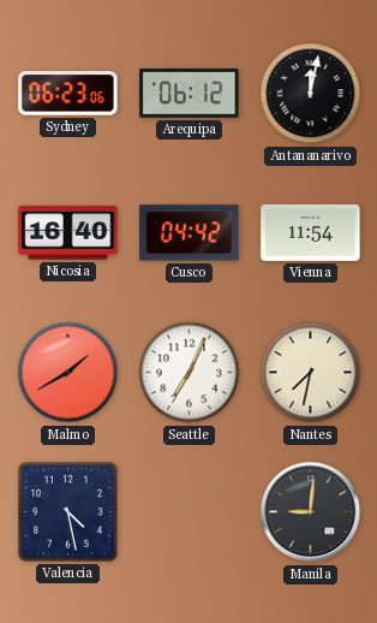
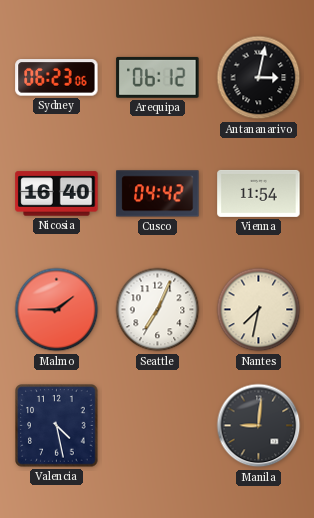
Antananarivo: 12:02 -> 3:02 (259, 78)
Malmo: 1:40 -> 1:45 (57, 310)
